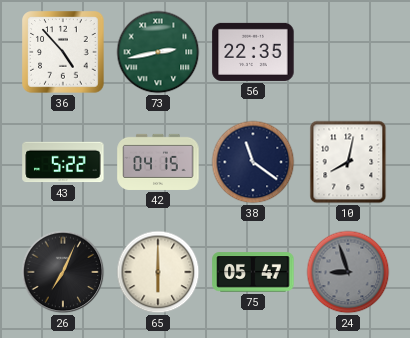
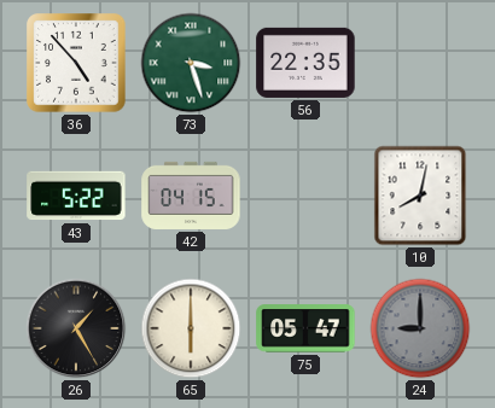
73: 2:43 -> 3:27 (191, 63)
38: 11:21 -> none (253, 162)
26: 7:04 -> 1:25 (76, 328)
24: 8:57 -> 9:00 (420, 328)
